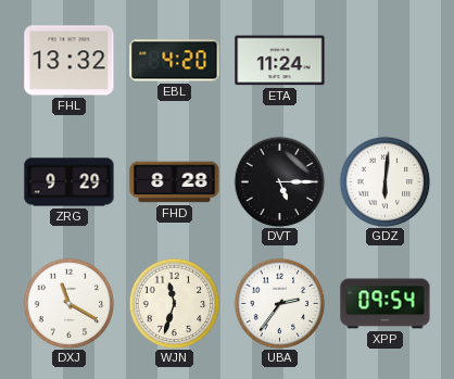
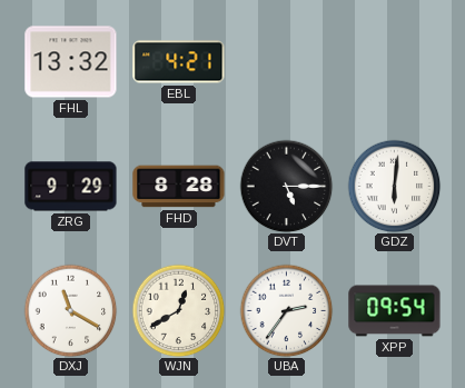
EBL: 4:20 -> 4:21 (179, 62)
ETA: 11:24 -> none (280, 61)
WJN: 11:33 -> 12:40 (178, 310)
